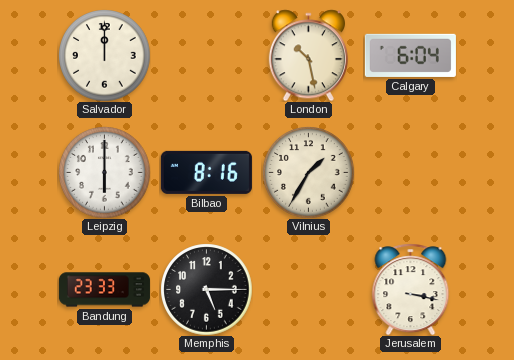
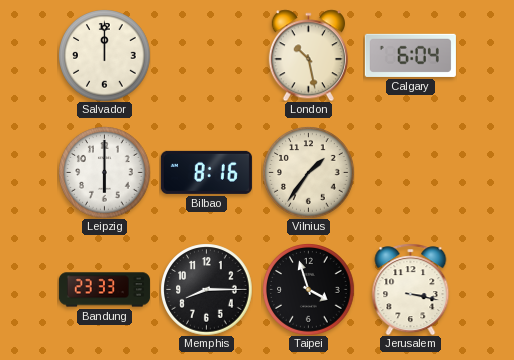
Vilnius: 1:35 -> 1:36 (308, 172)
Memphis: 5:15 -> 8:15 (206, 289)
Taipei: none -> 3:57 (308, 289)
